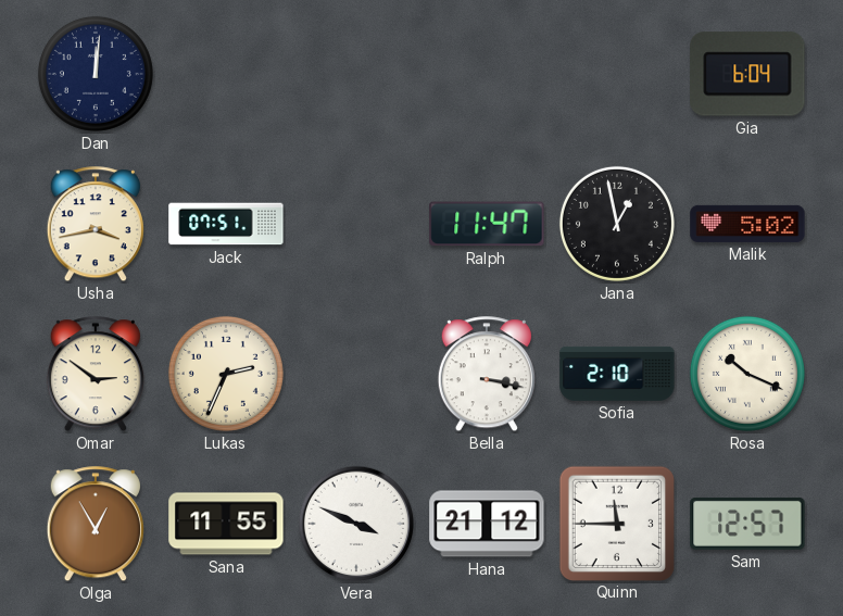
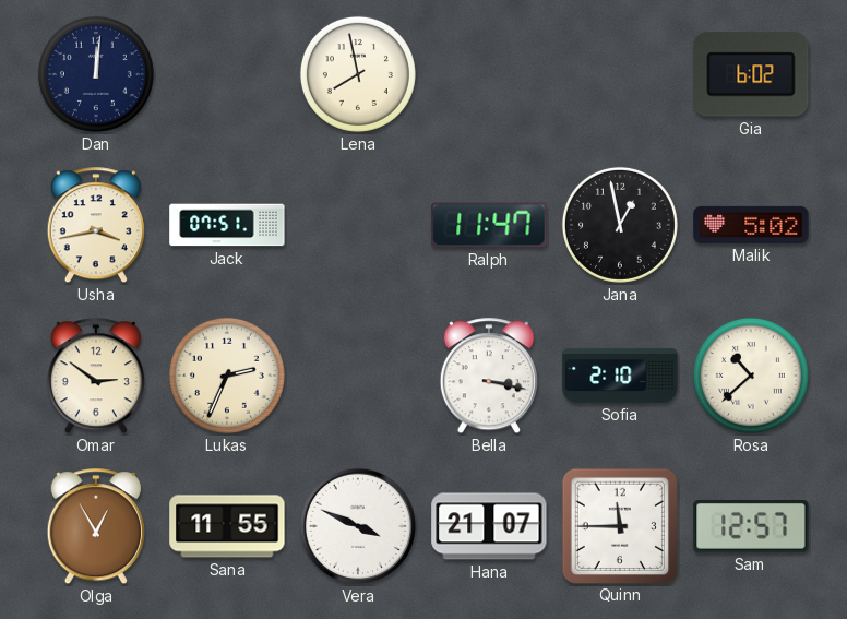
Lena: none -> 7:58 (358, 74)
Gia: 6:04 -> 6:02 (751, 74)
Rosa: 10:19 -> 10:38 (751, 376)
Hana: 21:12 -> 21:07 (489, 526)
